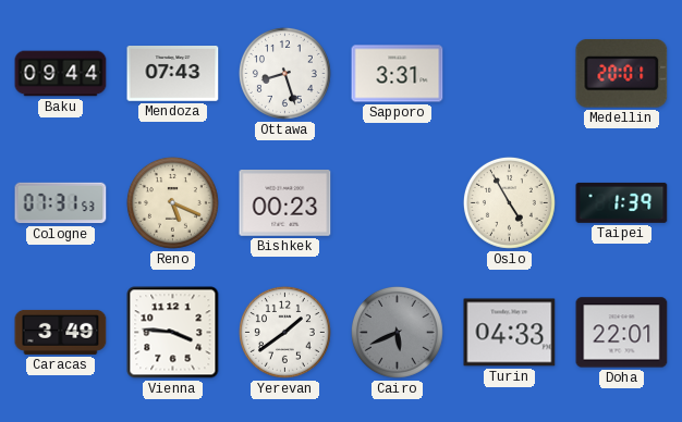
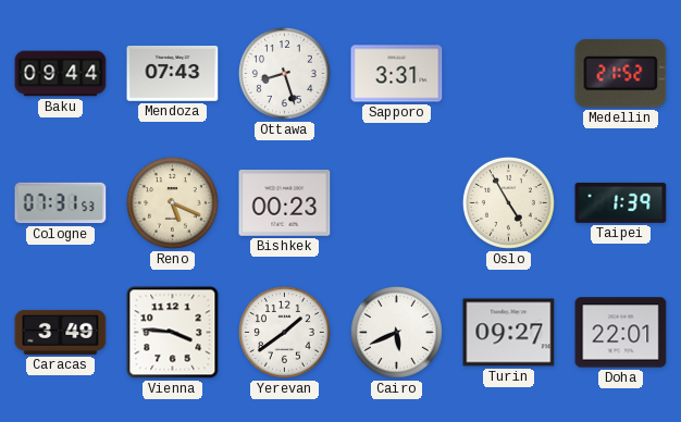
Medellin: 20:01 -> 21:52 (621, 73)
Cairo dial: grey -> white (396, 332)
Turin: 04:33 -> 09:27 (509, 333)
